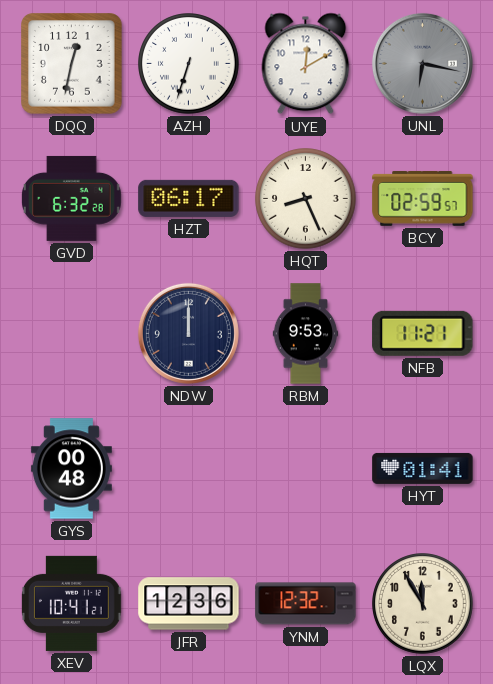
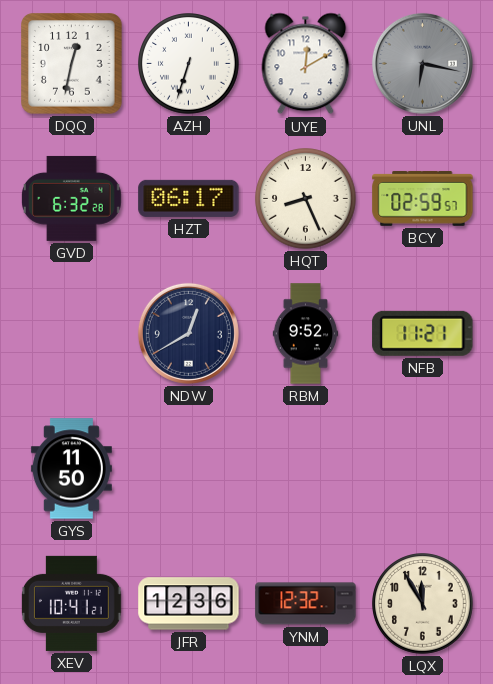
NDW: 12:00 -> 12:40 (188, 333)
RBM: 9:53 -> 9:52 (306, 334)
GYS: 00:48 -> 11:50 (71, 469)
HYT: 01:41 -> none (423, 468)
